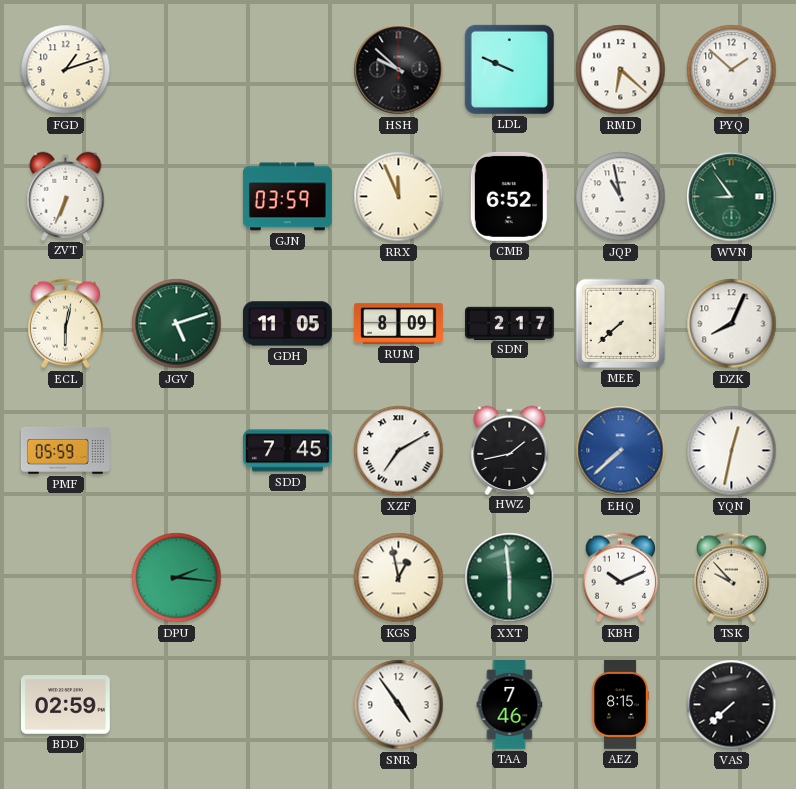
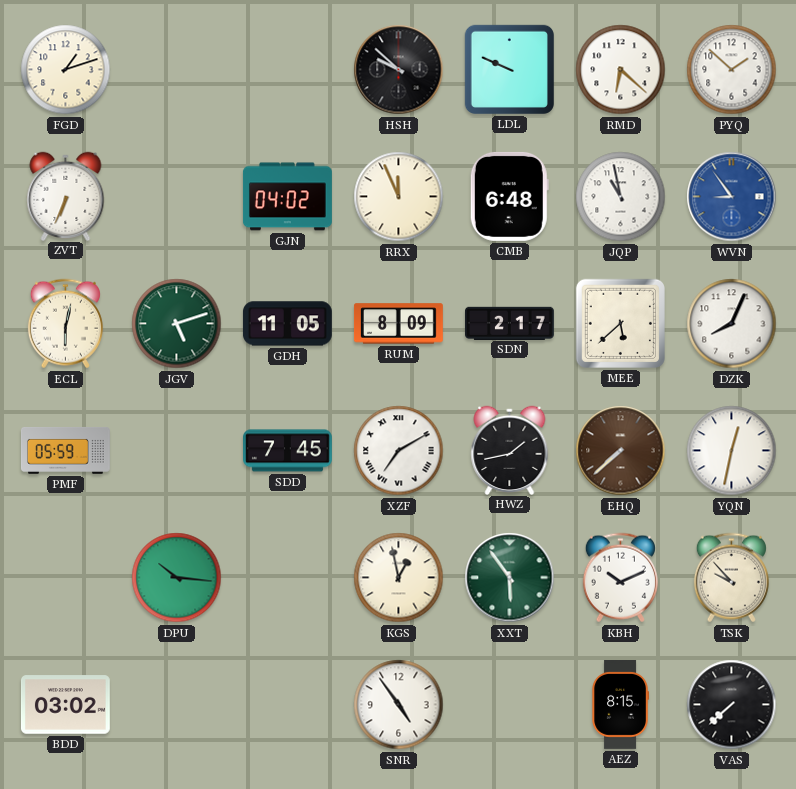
GJN: 03:59 -> 04:02 (288, 197)
CMB: 6:52 -> 6:48 (509, 196)
WVN dial: green -> blue (732, 197)
MEE: 7:38 -> 5:38 (620, 323)
EHQ dial: blue -> brown (621, 451)
DPU: 2:16 -> 10:16 (177, 578)
XXT: 5:59 -> 5:54 (510, 578)
BDD: 02:59 -> 03:02 (65, 705)
TAA: 7:46 -> none (510, 705)
